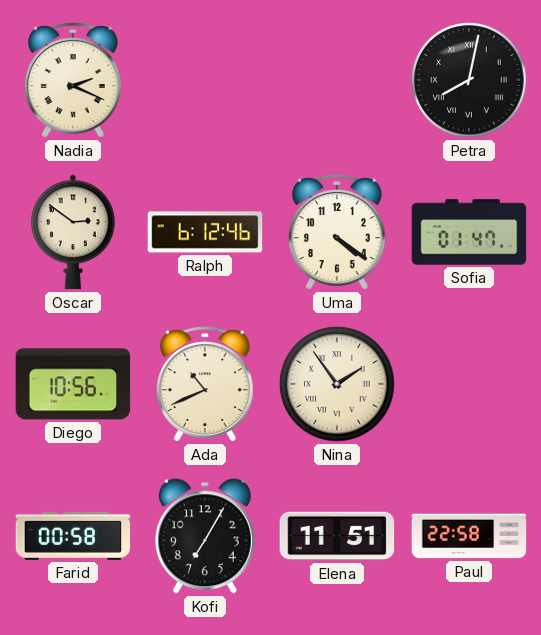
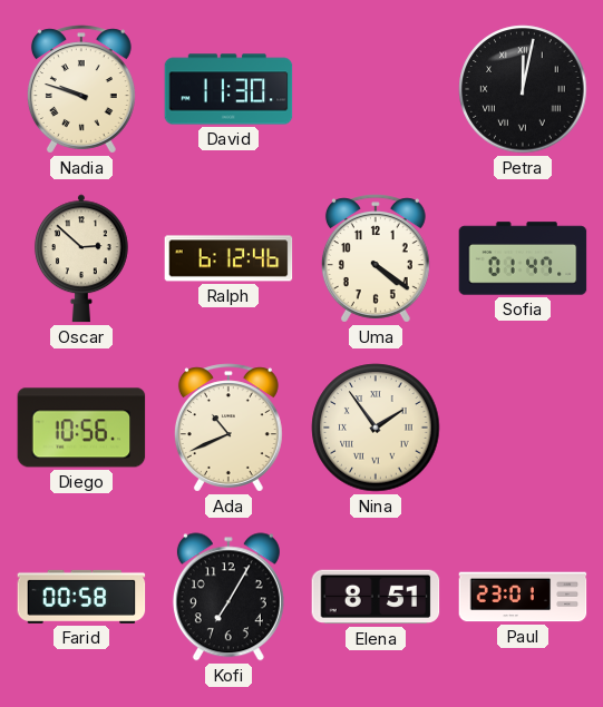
Nadia: 2:19 -> 9:48 (81, 89)
David: none -> 11:30 (228, 89)
Petra: 8:02 -> 12:02 (523, 89)
Oscar: 2:51 -> 2:52 (81, 258)
Elena: 11:51 -> 8:51 (376, 597)
Paul: 22:58 -> 23:01 (523, 597)
